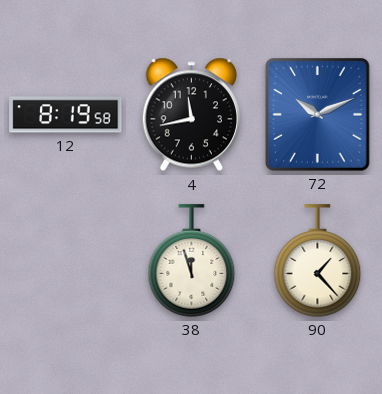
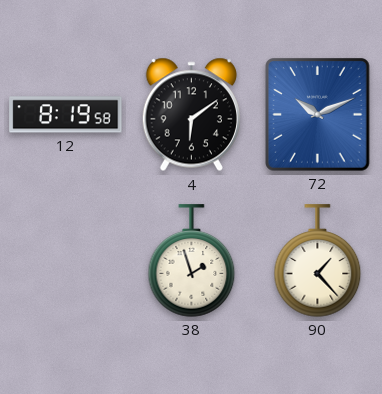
4: 11:43 -> 6:09 (191, 115)
38: 11:57 -> 1:57 (192, 261)
